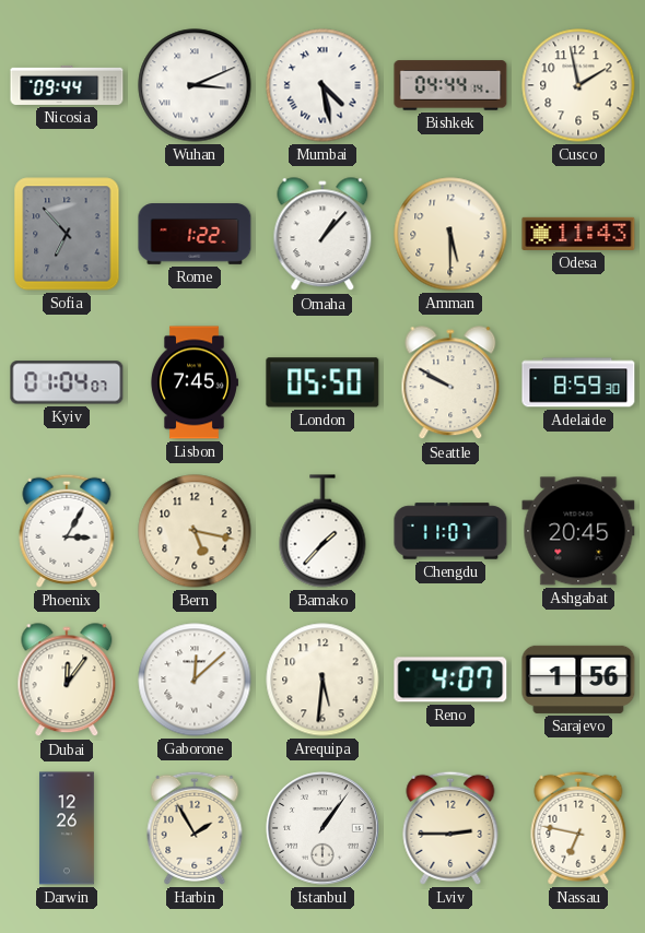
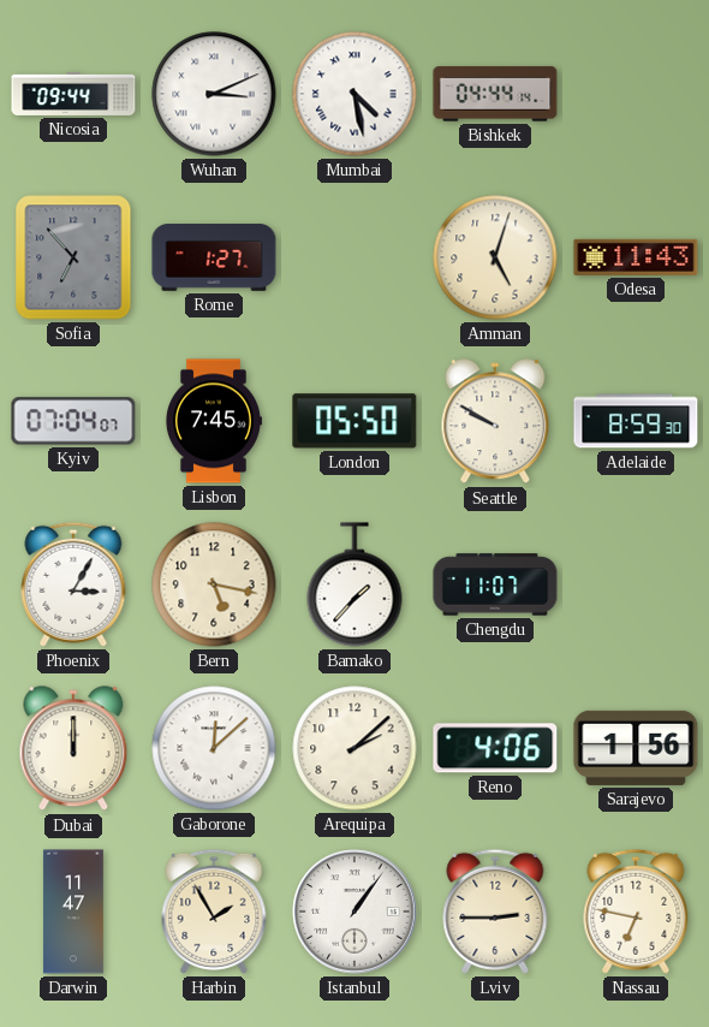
Cusco: 1:58 -> none (578, 85)
Rome: 1:22 -> 1:27 (214, 257)
Omaha: 1:07 -> none (322, 235)
Amman: 5:30 -> 5:03 (495, 257)
Kyiv: 01:04 -> 07:04 (73, 421)
Ashgabat: 20:45 -> none (578, 531)
Dubai: 12:06 -> 12:00 (73, 749)
Arequipa: 5:31 -> 2:08 (354, 748)
Reno: 4:07 -> 4:06 (495, 748)
Darwin: 12:26 -> 11:47 (73, 912)
